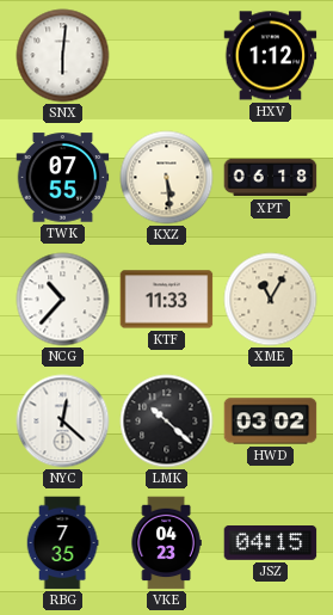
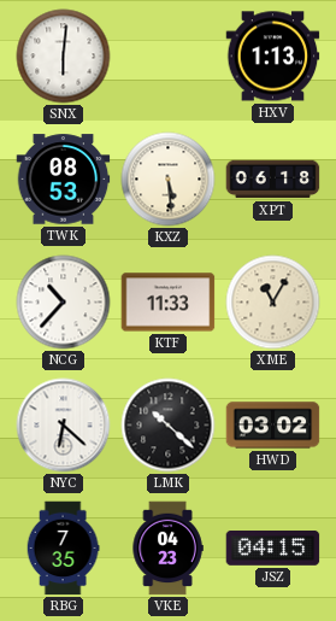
HXV: 1:12 -> 1:13 (273, 57)
TWK: 07:55 -> 08:53 (64, 180)
NYC: 12:22 -> 6:22 (64, 426)
